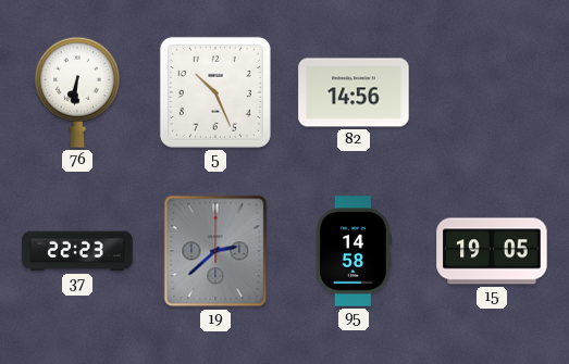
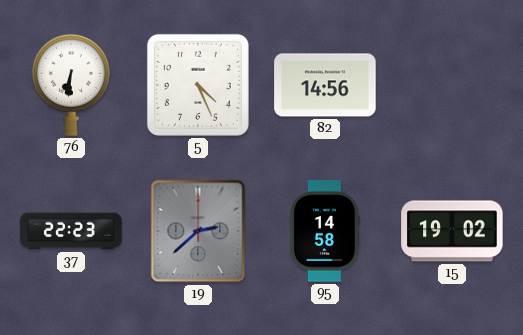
5: 10:26 -> 4:26 (198, 85)
15: 19:05 -> 19:02 (452, 231)
